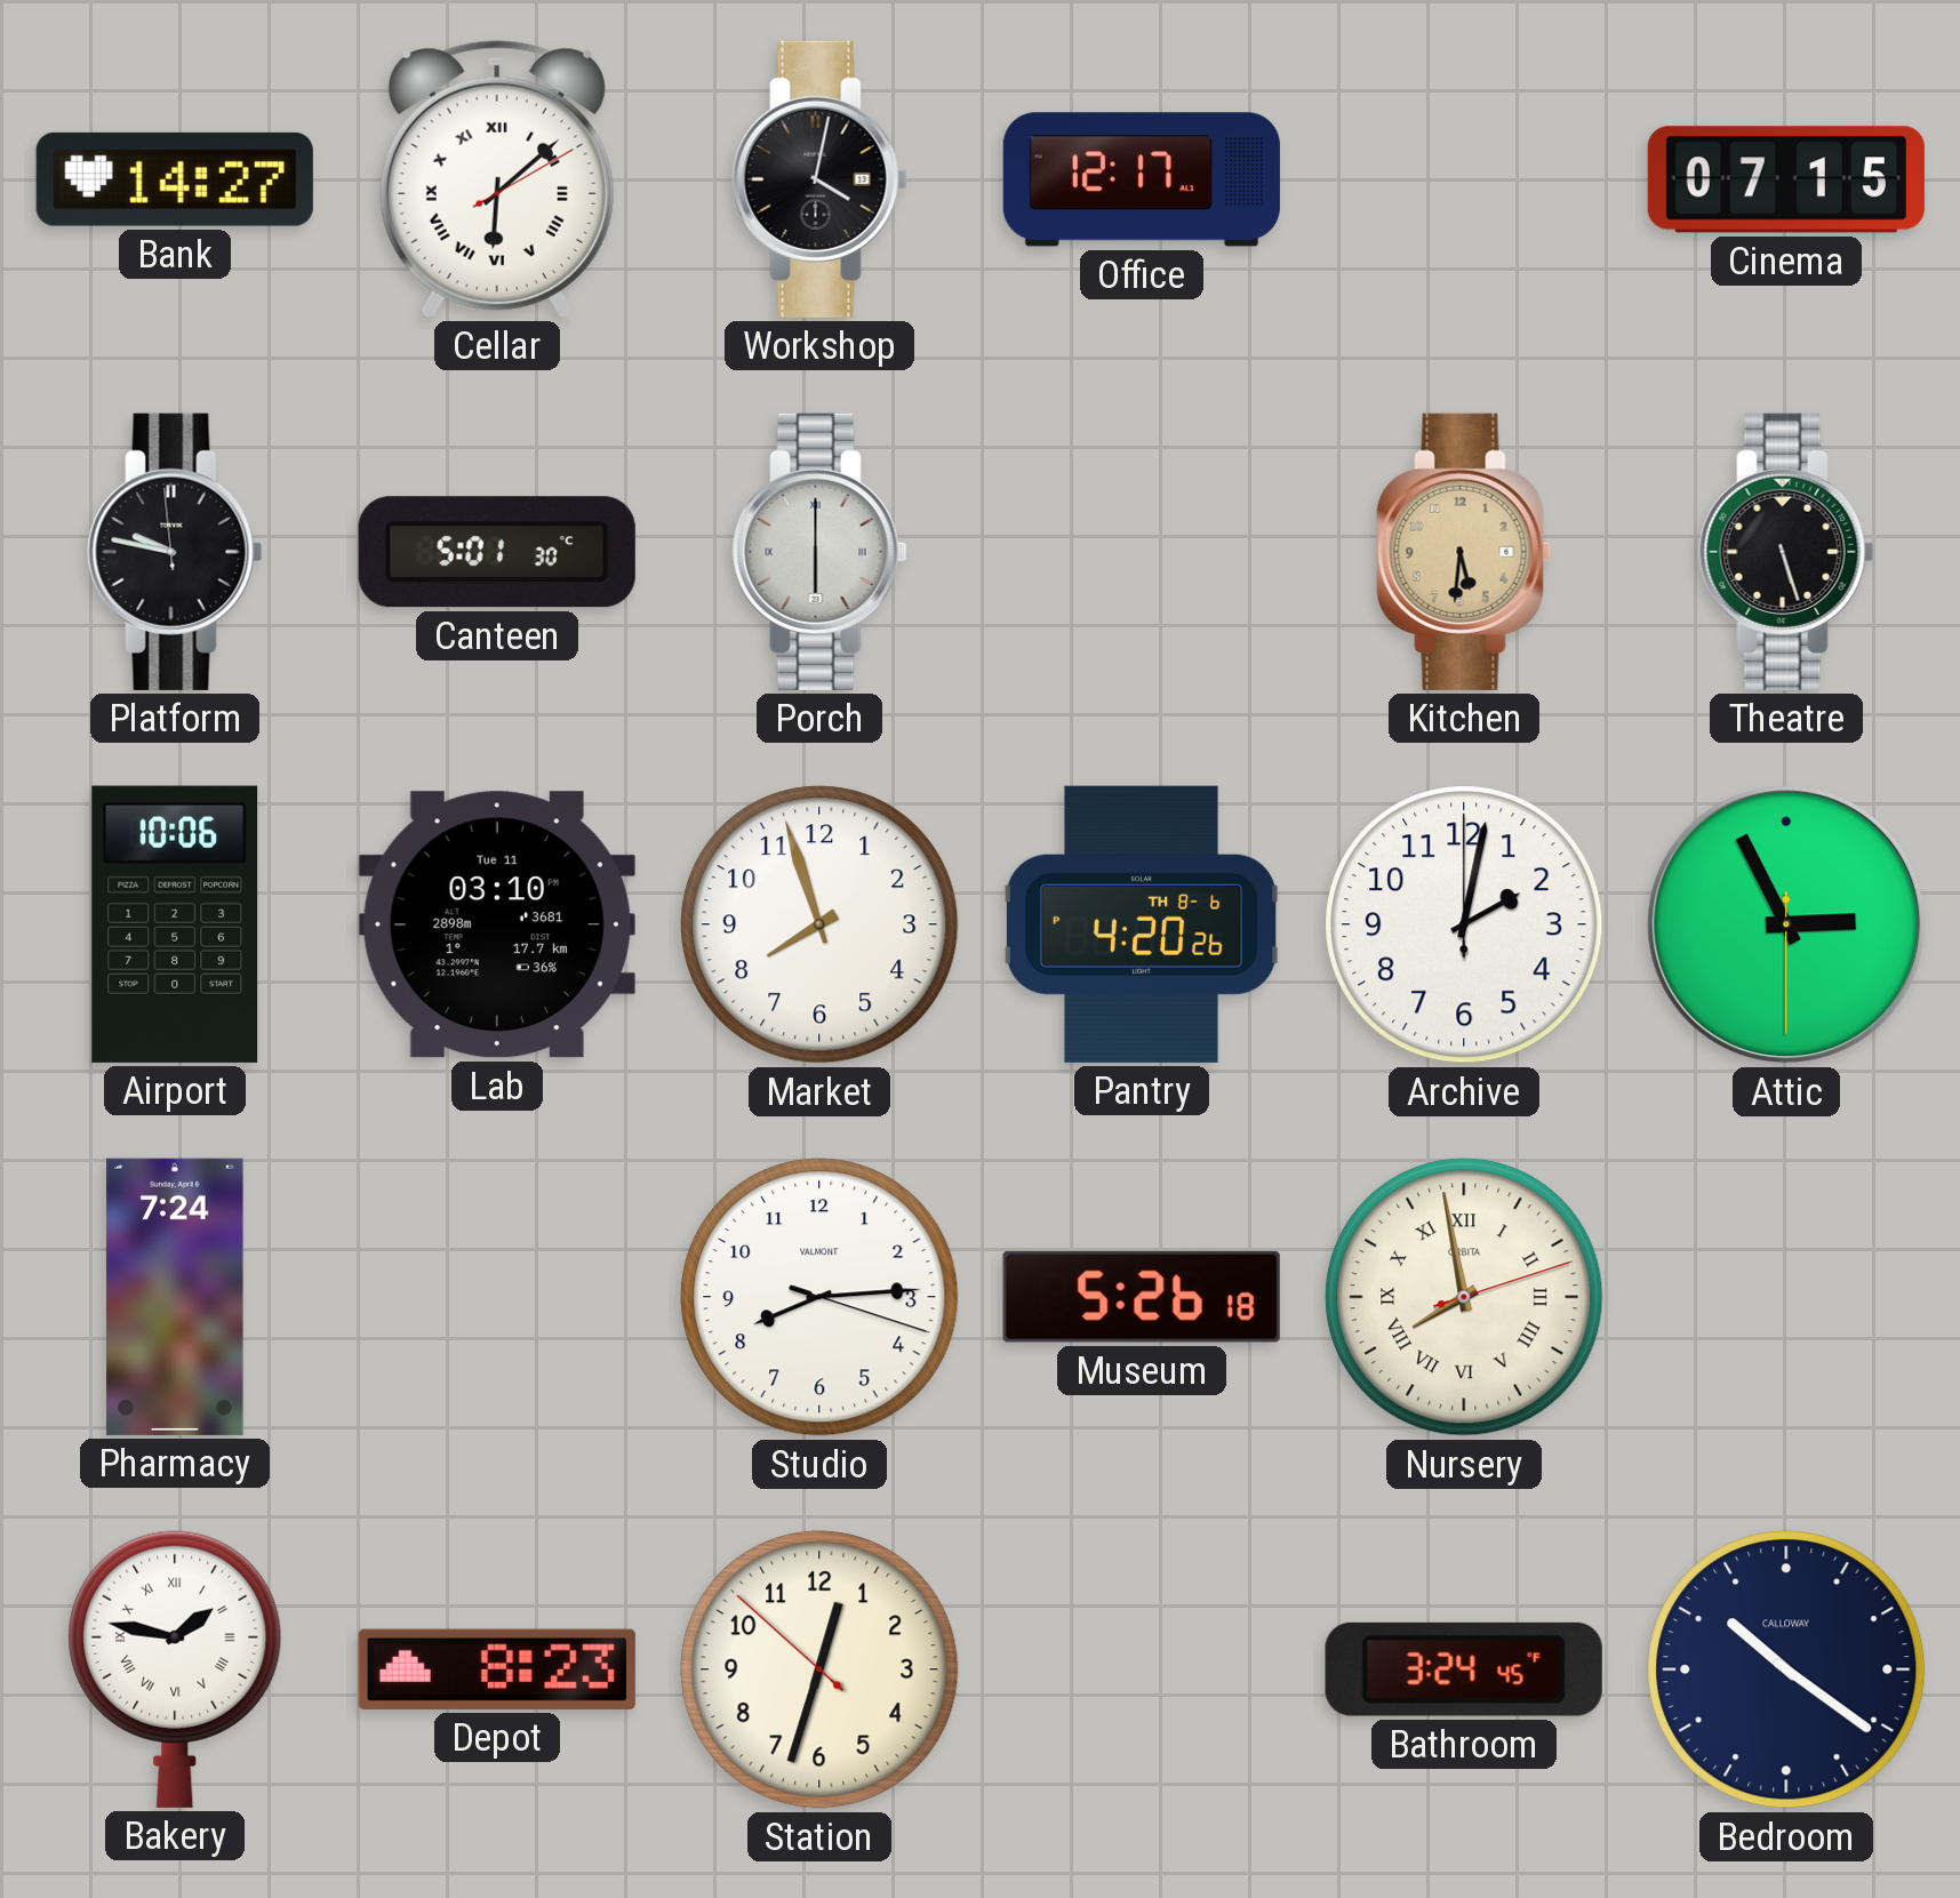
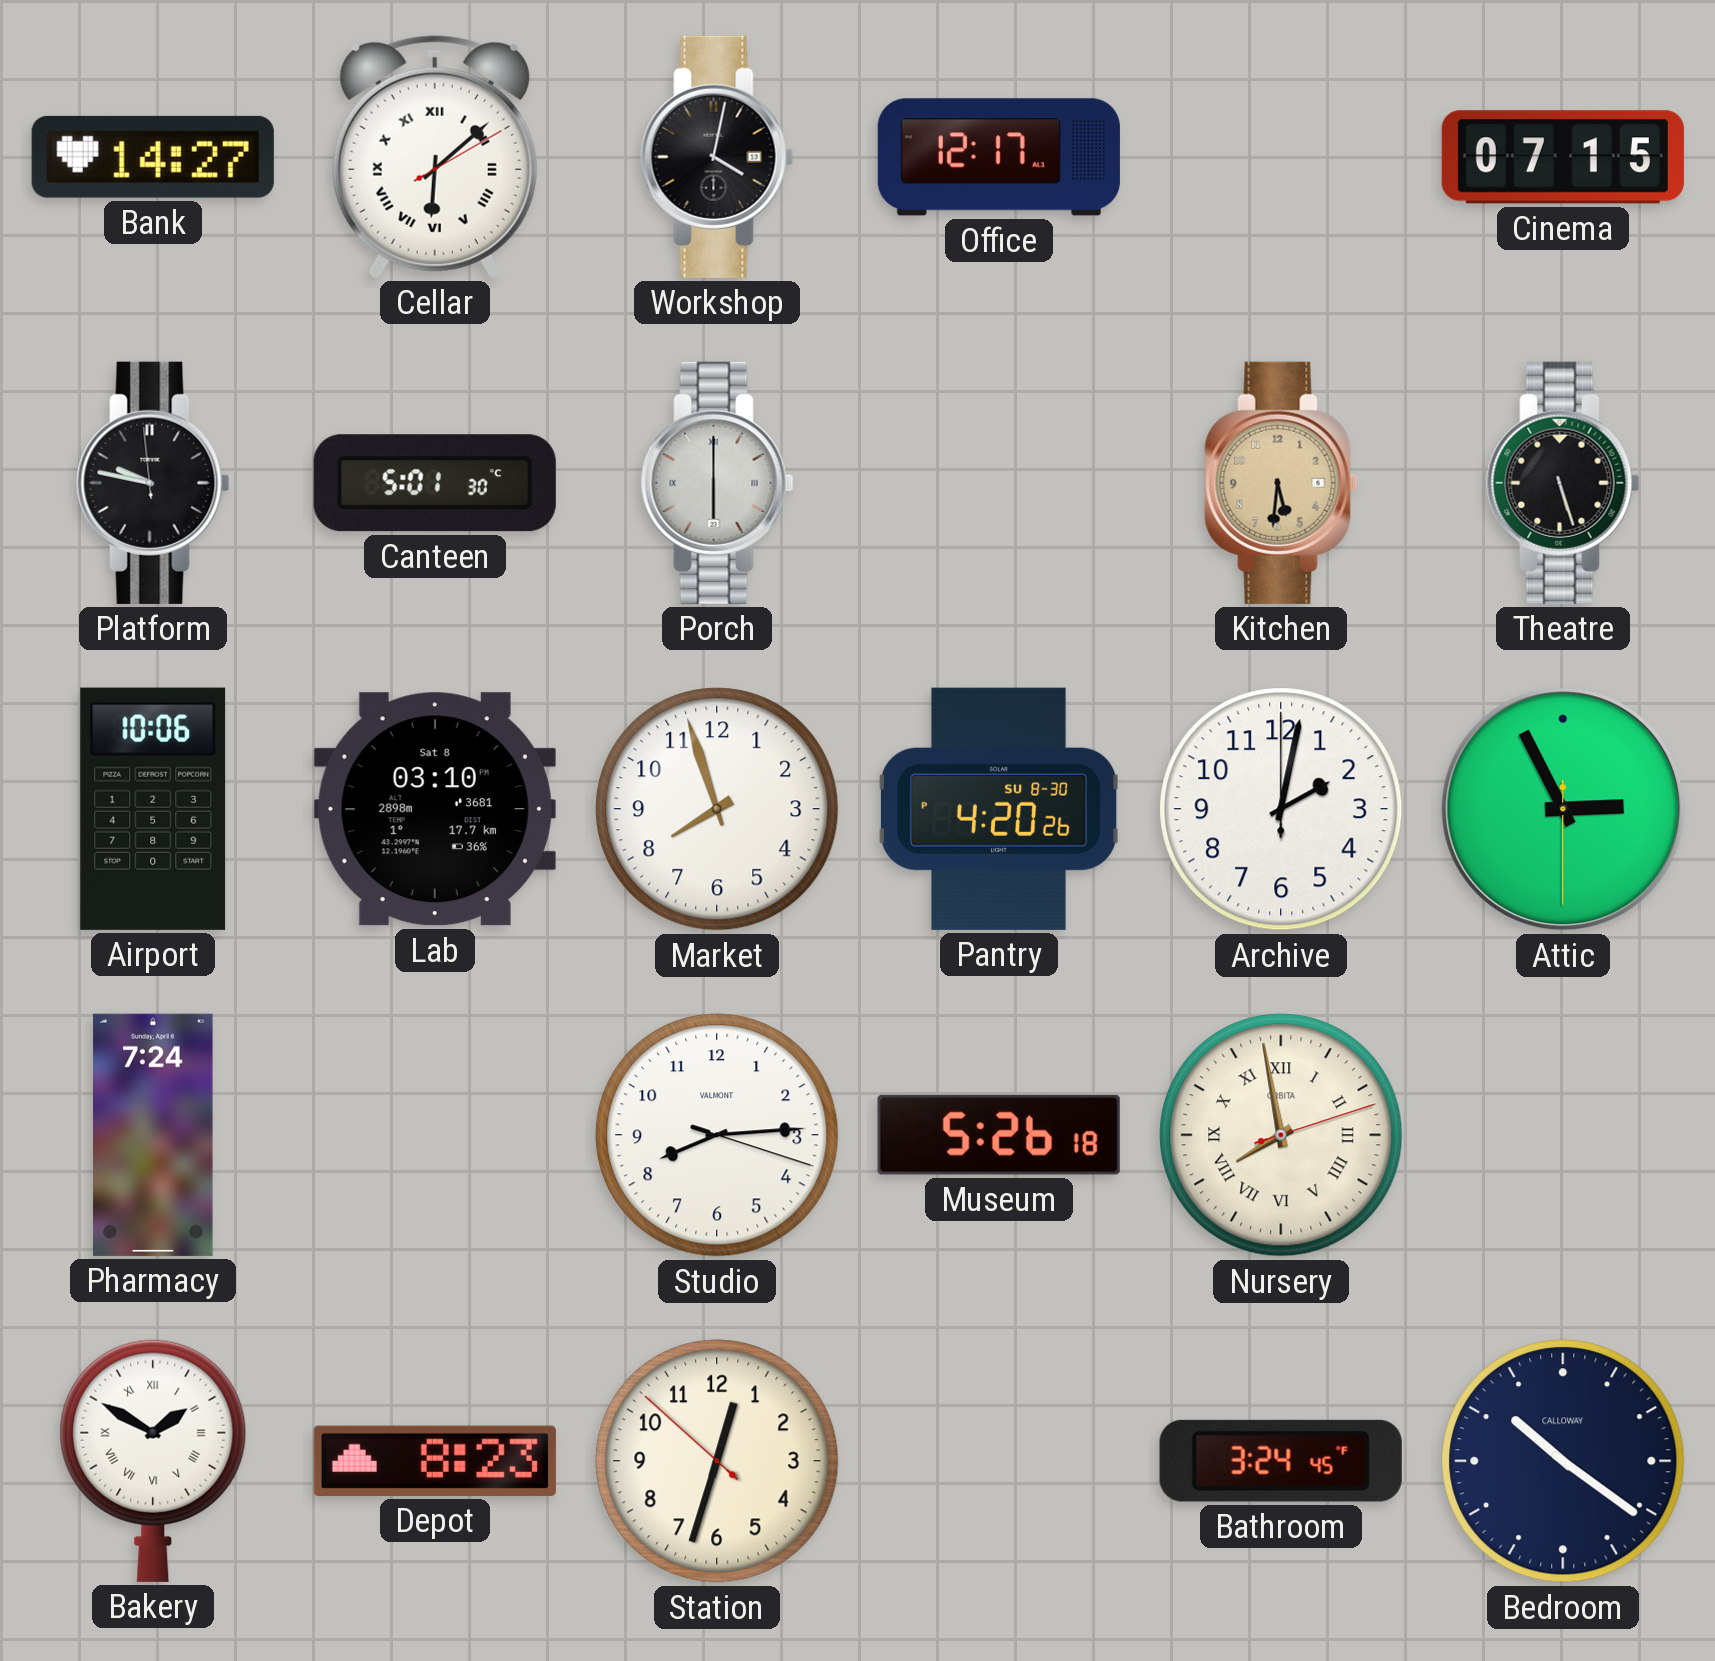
Lab date: Tue 11 -> Sat 8 (435, 809)
Pantry date: TH 8-6 -> SU 8-30 (999, 809)
Bakery: 1:47 -> 1:50 (153, 1461)
